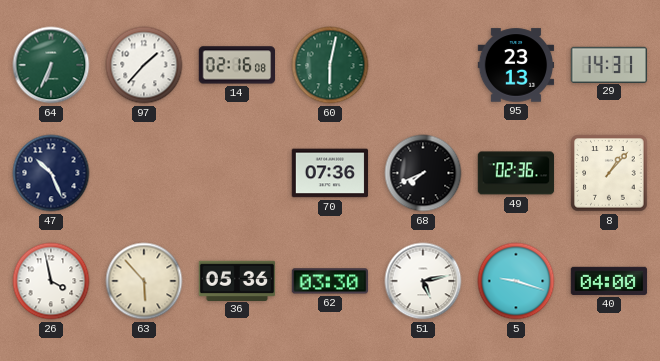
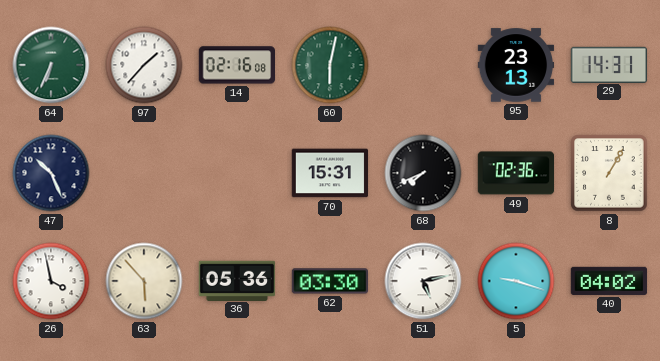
70: 07:36 -> 15:31 (330, 173)
8: 1:07 -> 1:05 (609, 173)
40: 04:00 -> 04:02 (609, 281)
